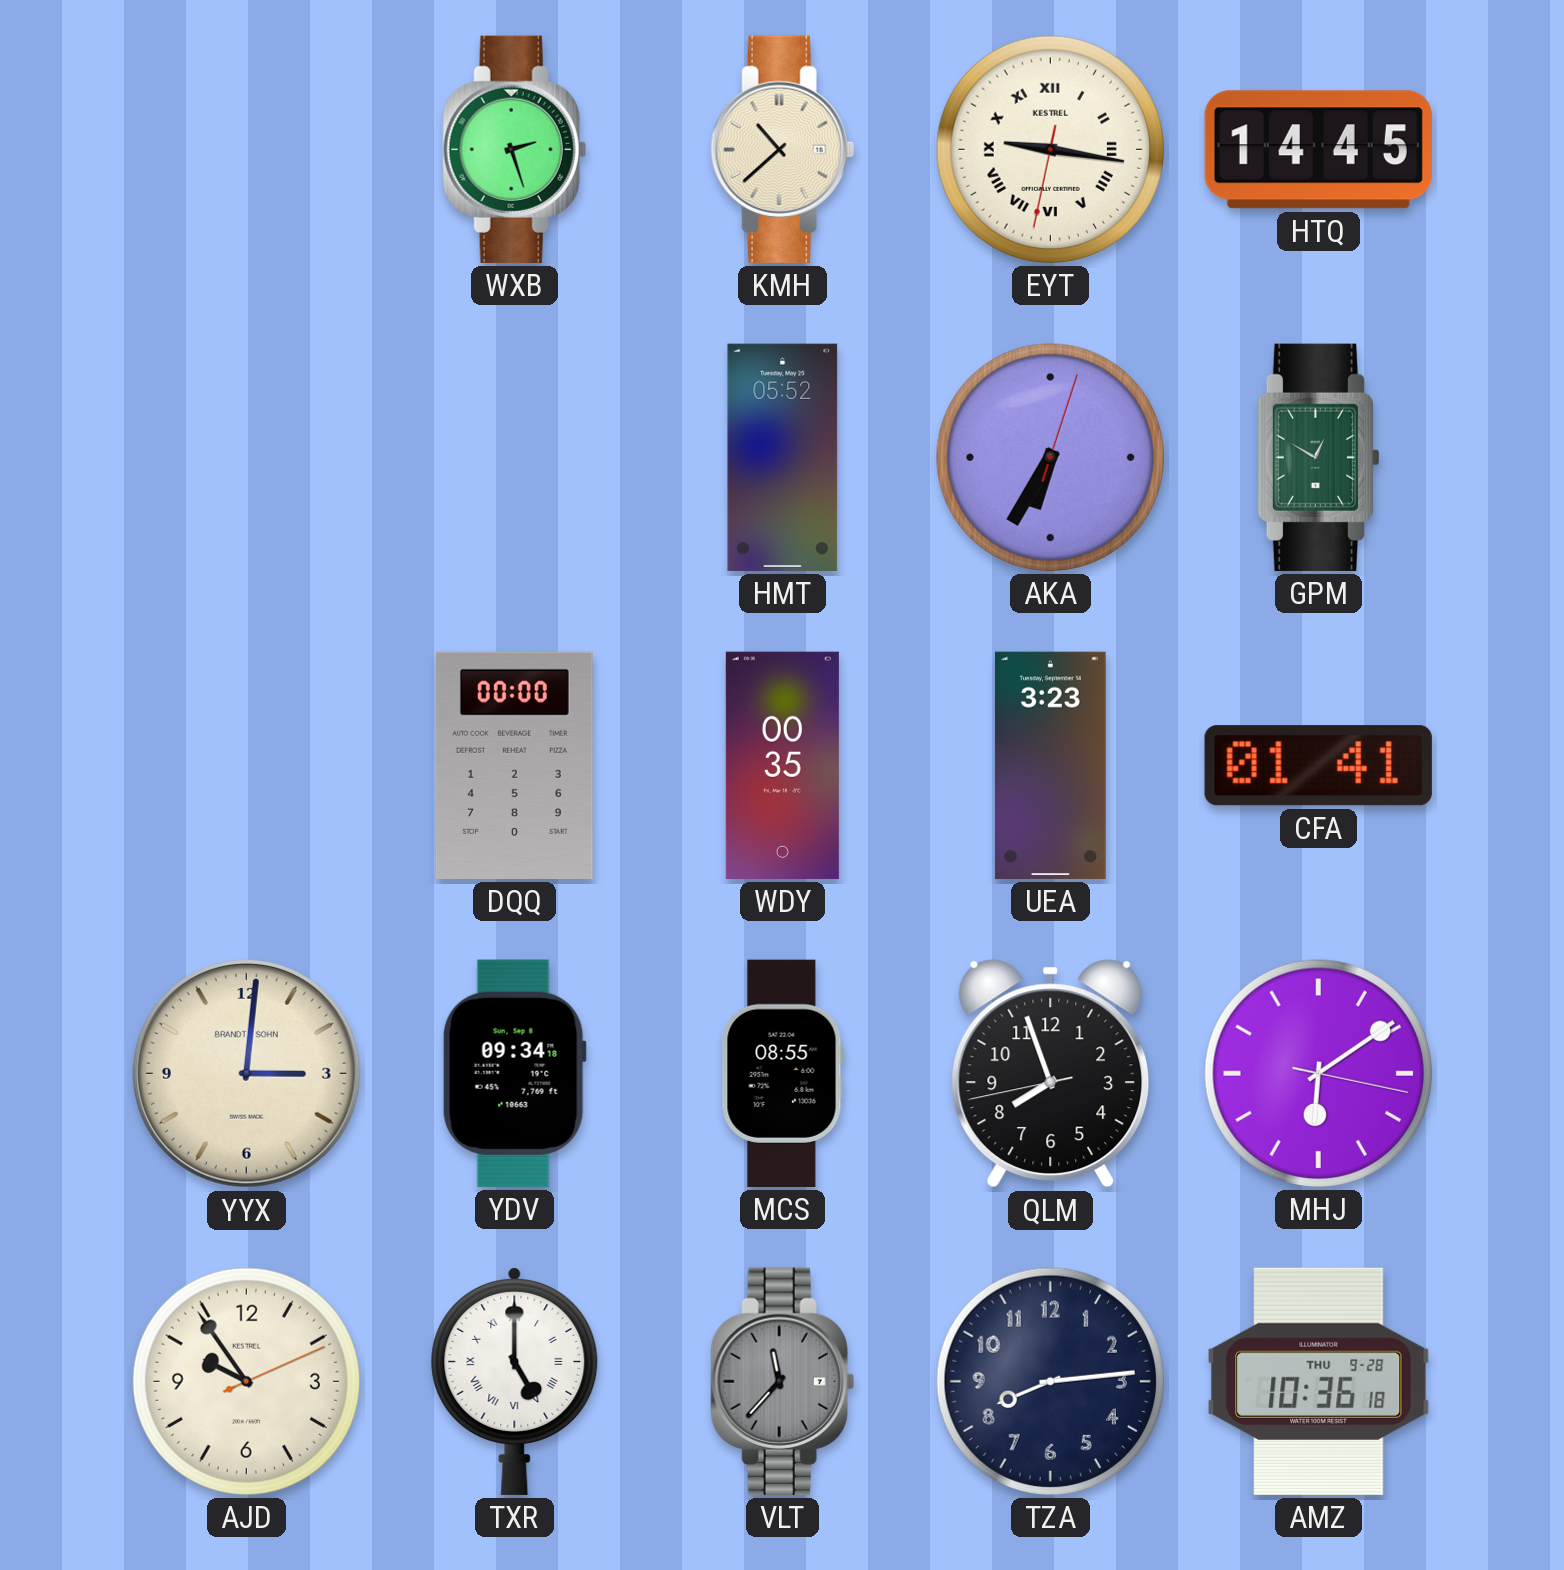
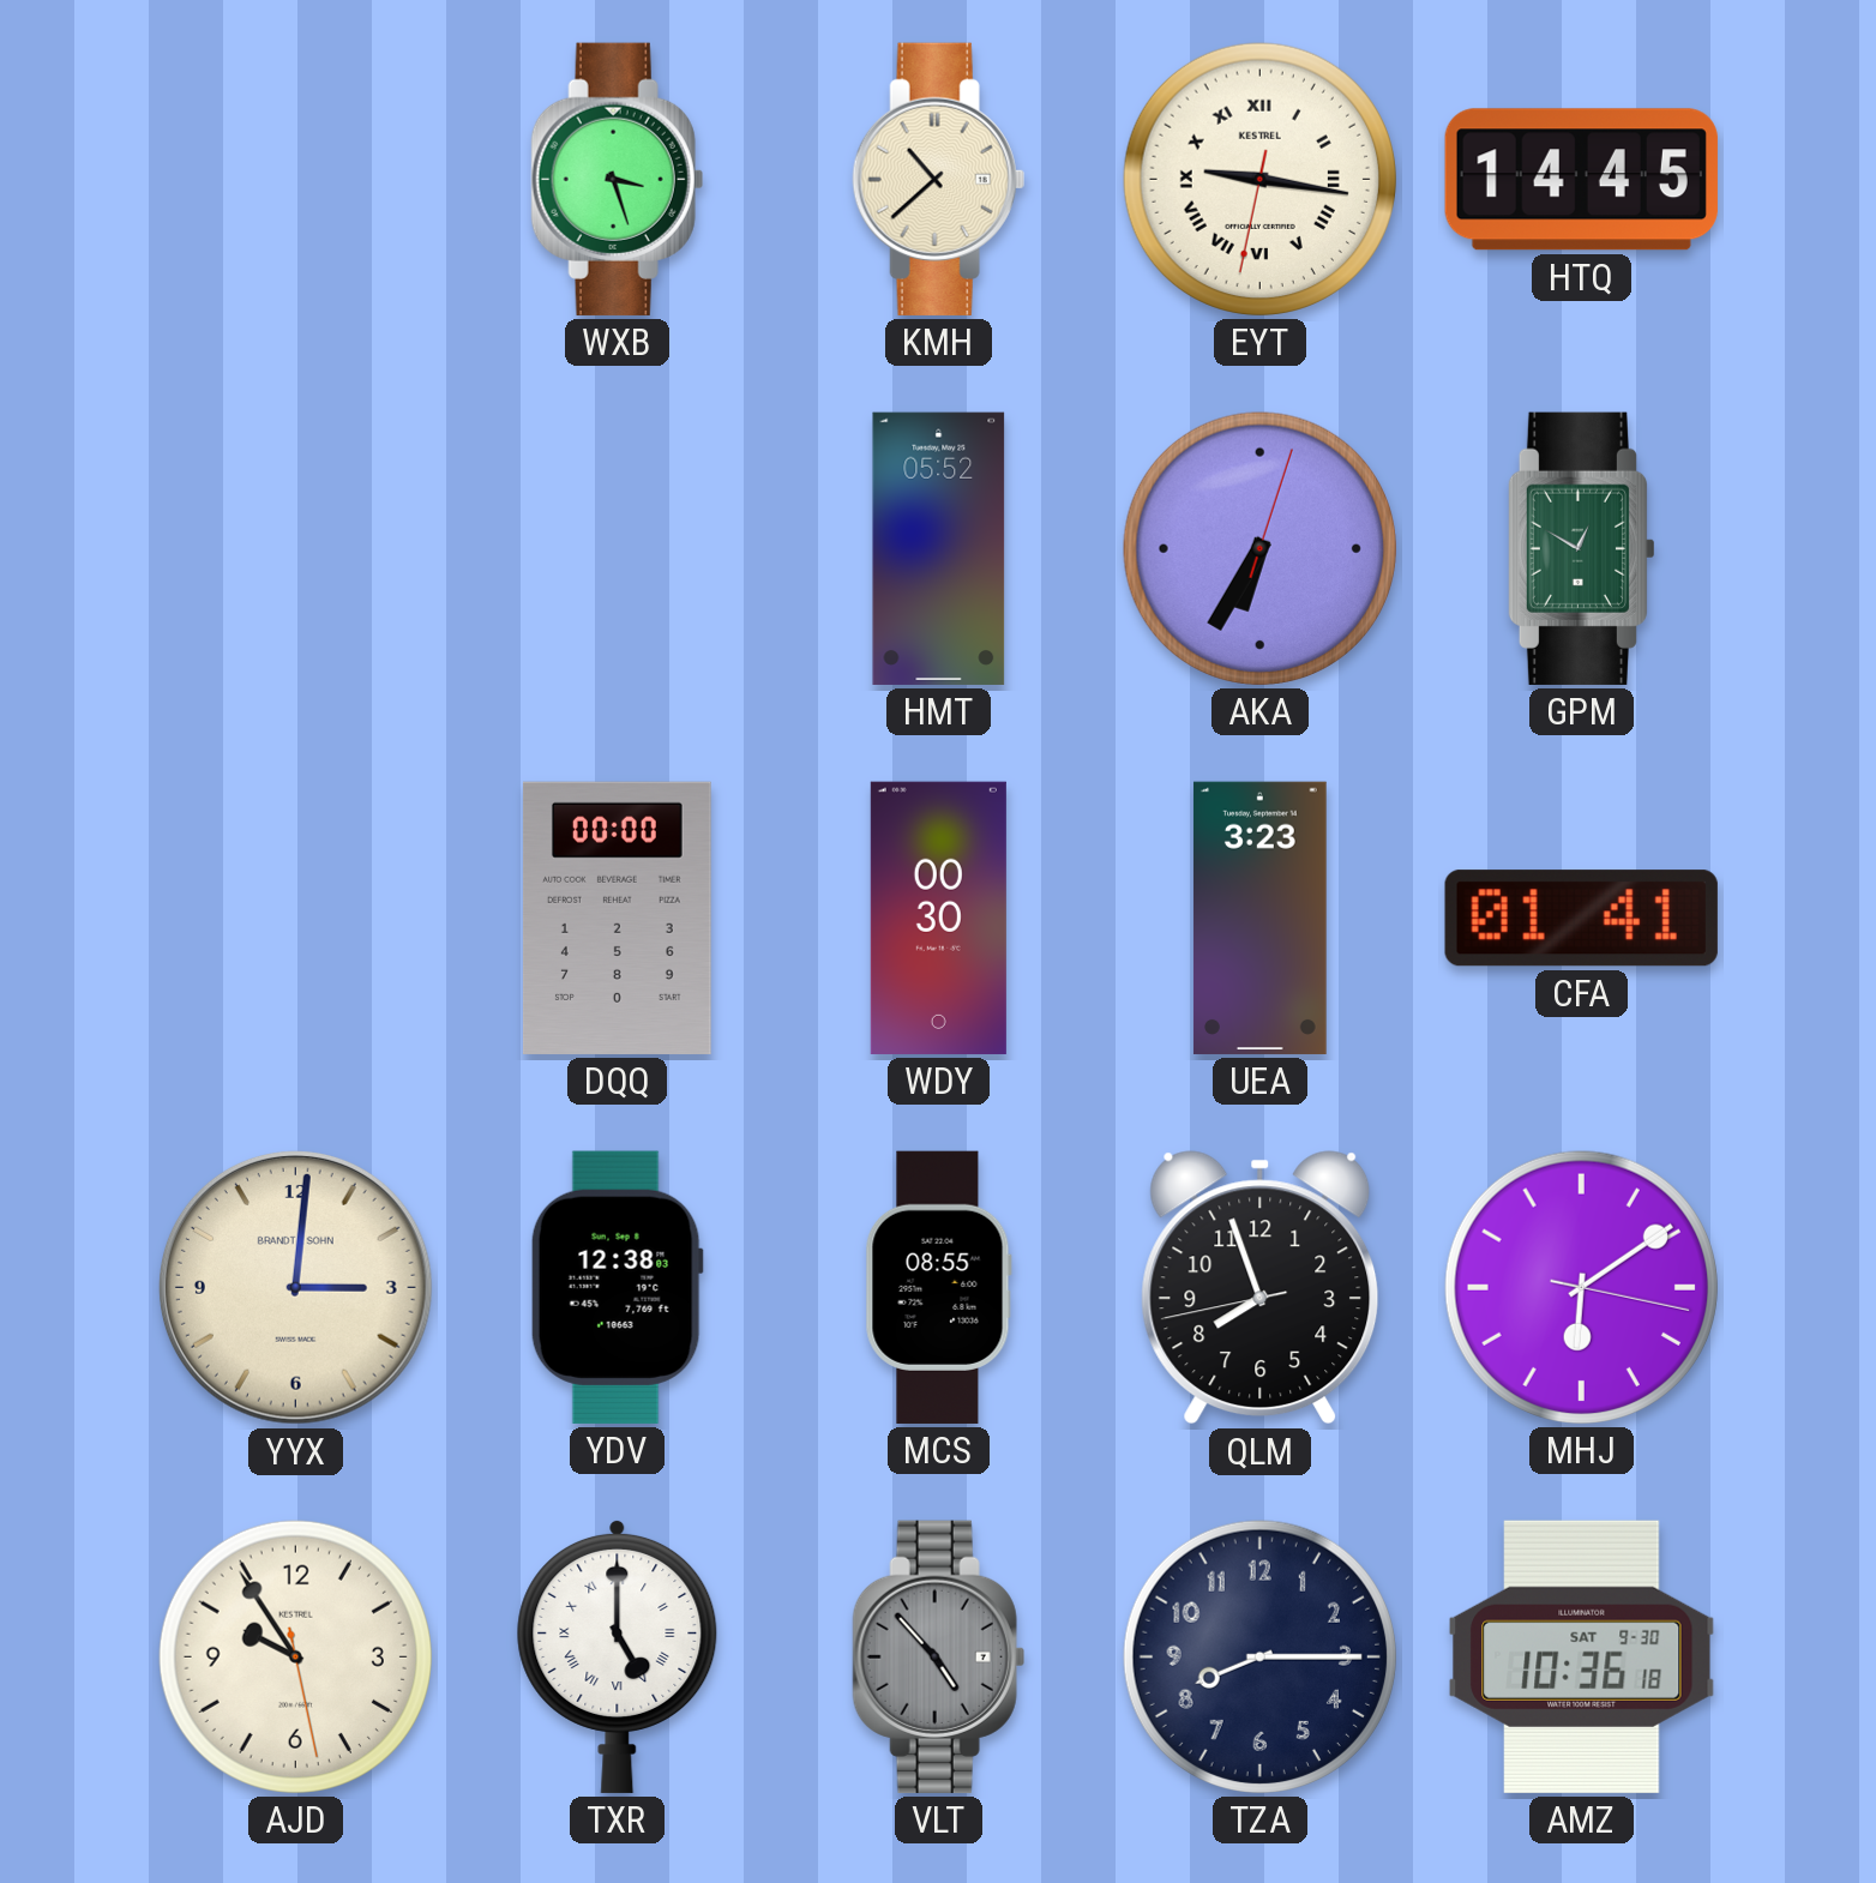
WXB: 2:27 -> 3:27 (617, 179)
WDY: 00:35 -> 00:30 (938, 918)
YDV: 09:34 -> 12:38 (617, 1287)
AJD: 9:54:11 -> 9:54:28 (295, 1656)
VLT: 11:37 -> 4:53 (938, 1656)
TZA: 8:14 -> 8:15 (1259, 1656)
AMZ date: THU 9-28 -> SAT 9-30 (1582, 1656)
